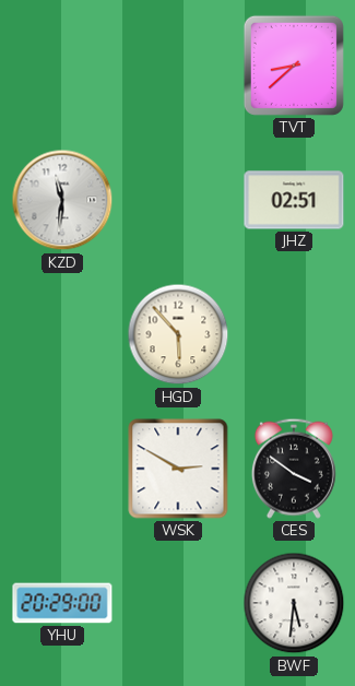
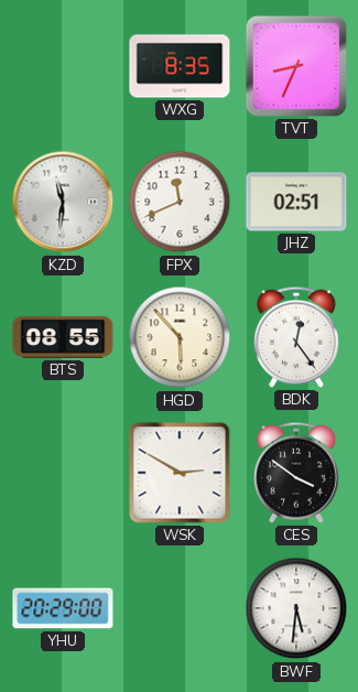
WXG: none -> 8:35 (180, 66)
TVT: 8:38 -> 8:34 (296, 66)
FPX: none -> 11:41 (180, 202)
BTS: none -> 08:55 (63, 337)
BDK: none -> 12:24 (296, 337)
